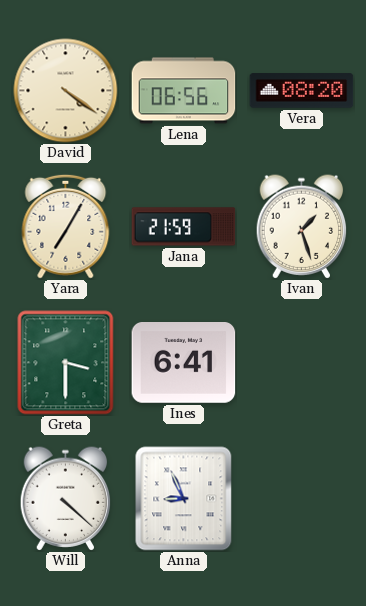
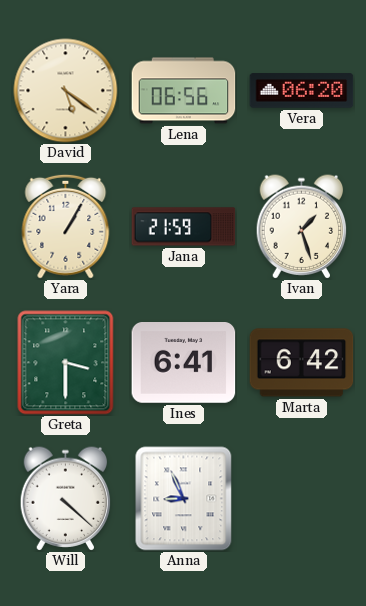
David: 4:21 -> 5:21 (66, 91)
Vera: 08:20 -> 06:20 (302, 91)
Yara: 7:05 -> 1:05 (66, 226)
Marta: none -> 6:42 (302, 363)
